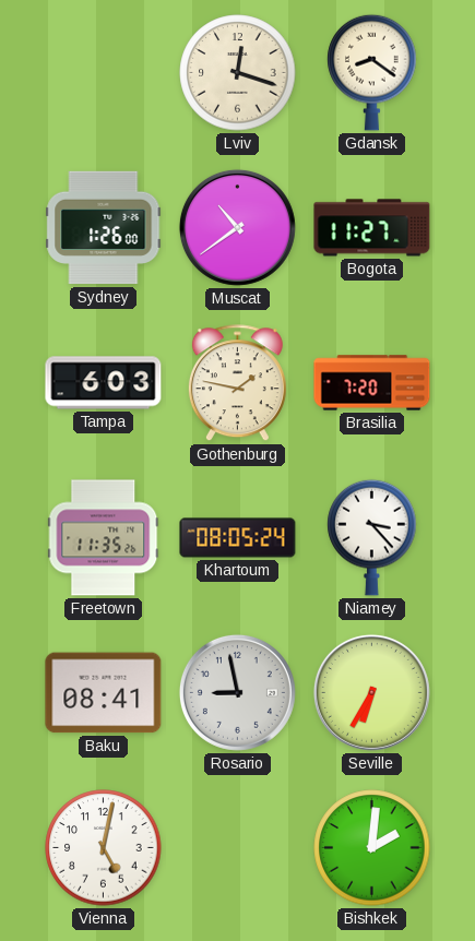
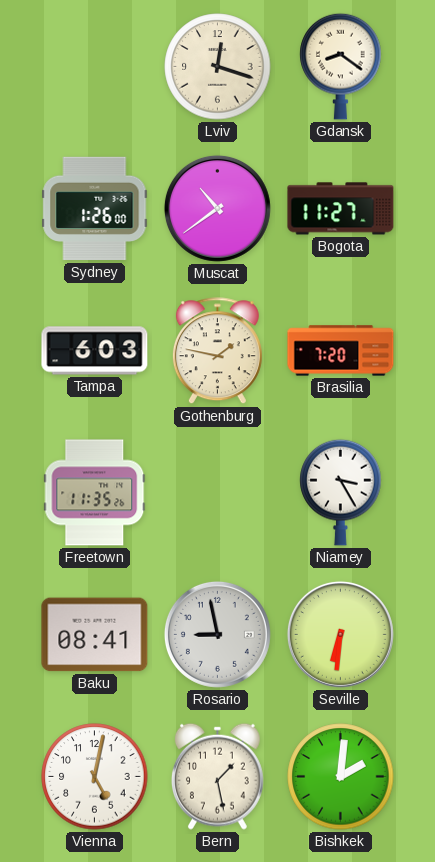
Khartoum: 08:05 -> none (238, 538)
Niamey: 3:23 -> 3:25 (341, 492)
Seville: 6:35 -> 6:31 (340, 634)
Bern: none -> 1:28 (217, 776)
